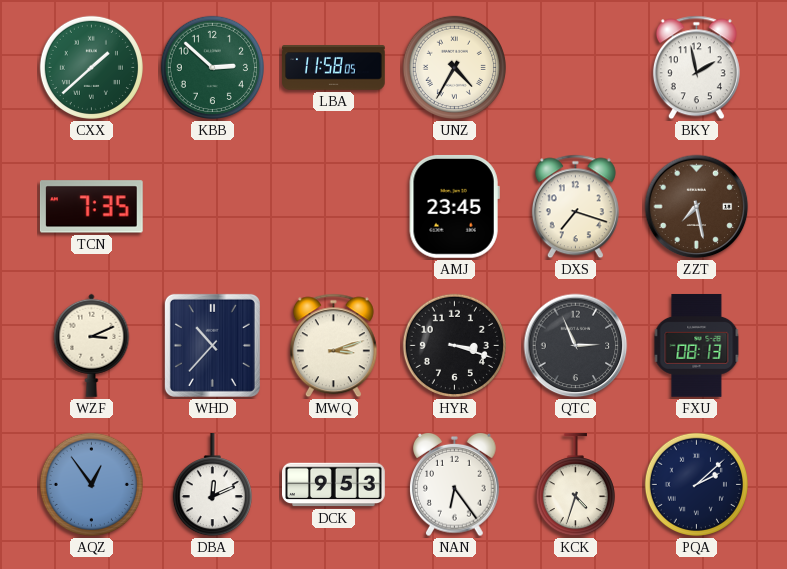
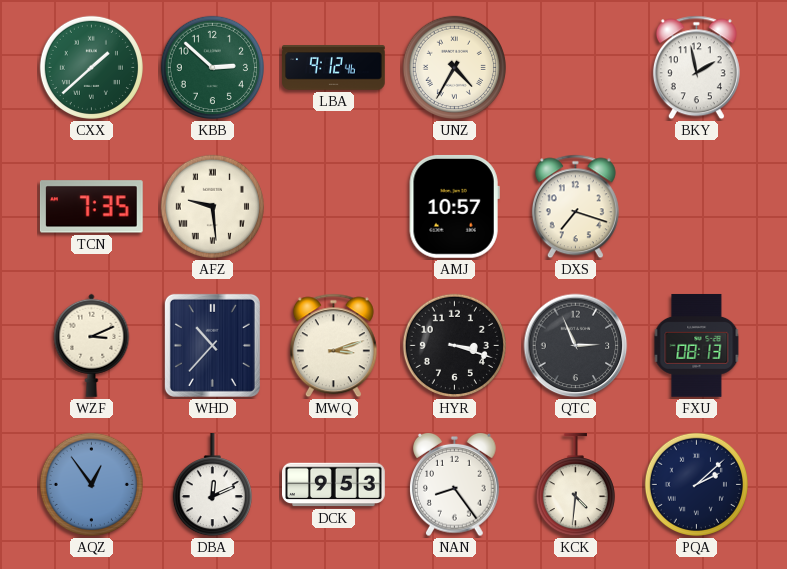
LBA: 11:58 -> 9:12 (334, 68)
AFZ: none -> 9:29 (212, 206)
AMJ: 23:45 -> 10:57 (454, 206)
ZZT: 7:28 -> none (697, 207)
NAN: 6:24 -> 8:24 (455, 485)
KCK: 4:33 -> 4:31 (575, 486)
